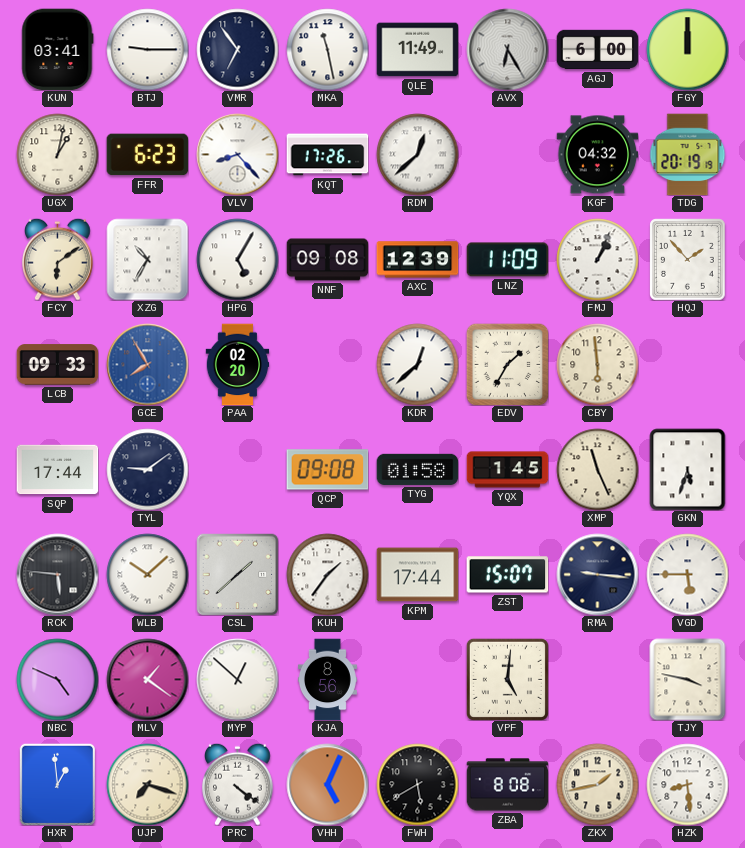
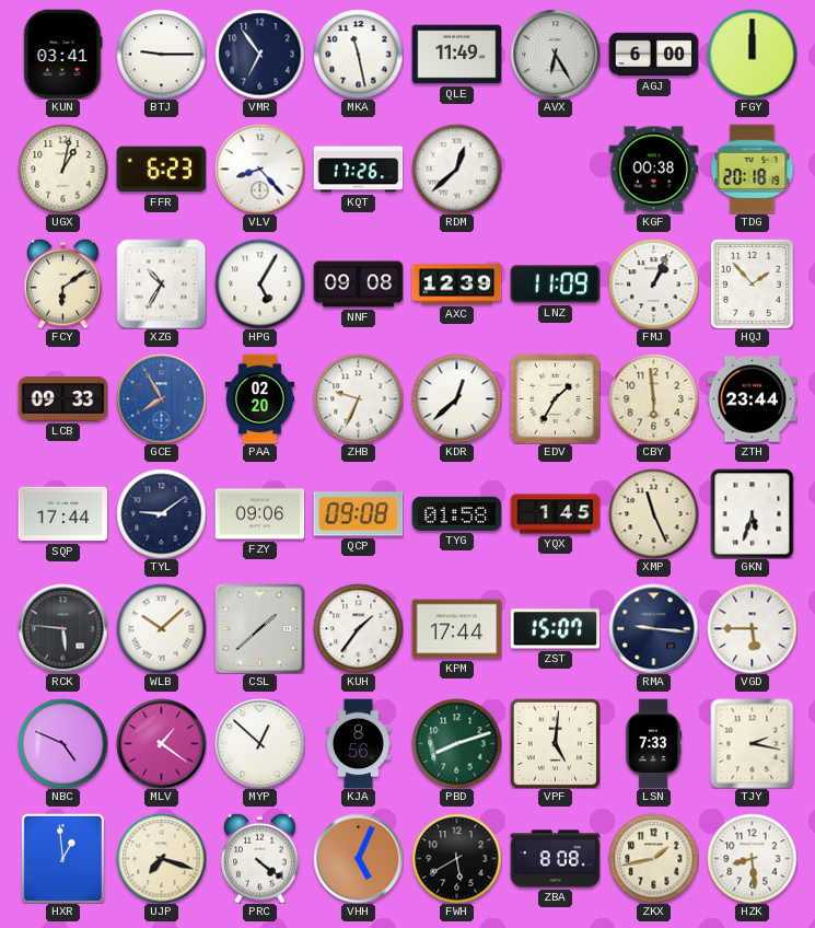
KGF: 04:32 -> 00:38 (653, 170)
TDG: 20:19 -> 20:18 (753, 169)
ZHB: none -> 9:34 (358, 398)
ZTH: none -> 23:44 (752, 399)
FZY: none -> 09:06 (259, 514)
PBD: none -> 8:12 (456, 743)
LSN: none -> 7:33 (653, 743)
TJY: 3:47 -> 2:17 (753, 743)
